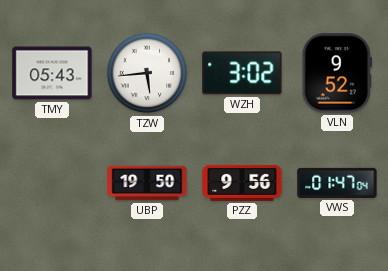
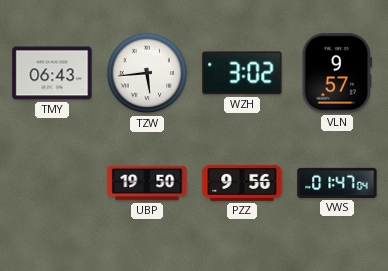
TMY: 05:43 -> 06:43 (52, 73)
VLN: 9:52 -> 9:57 (336, 73)
